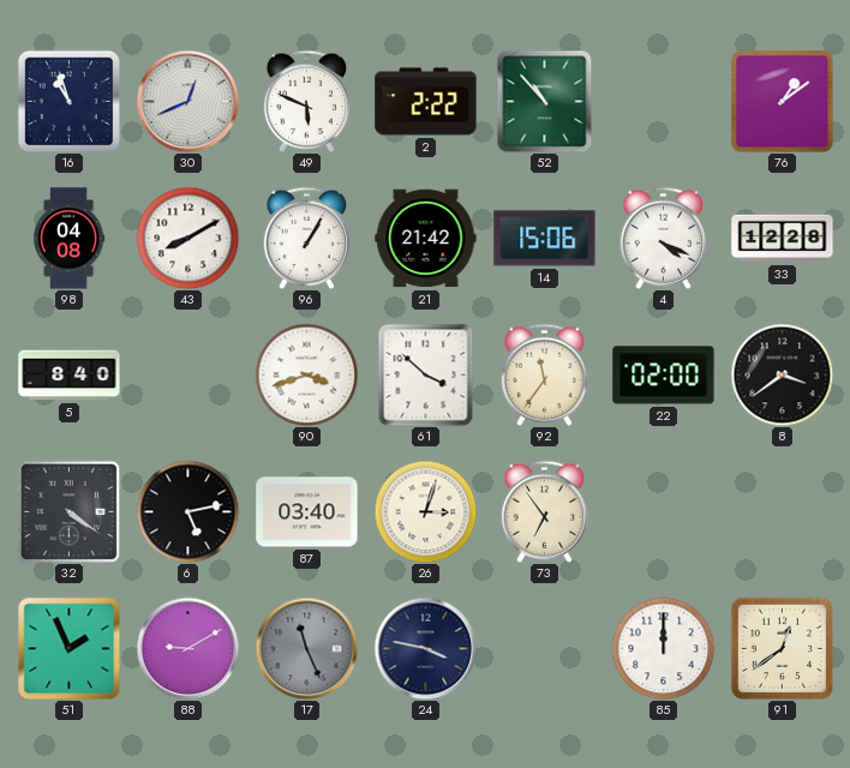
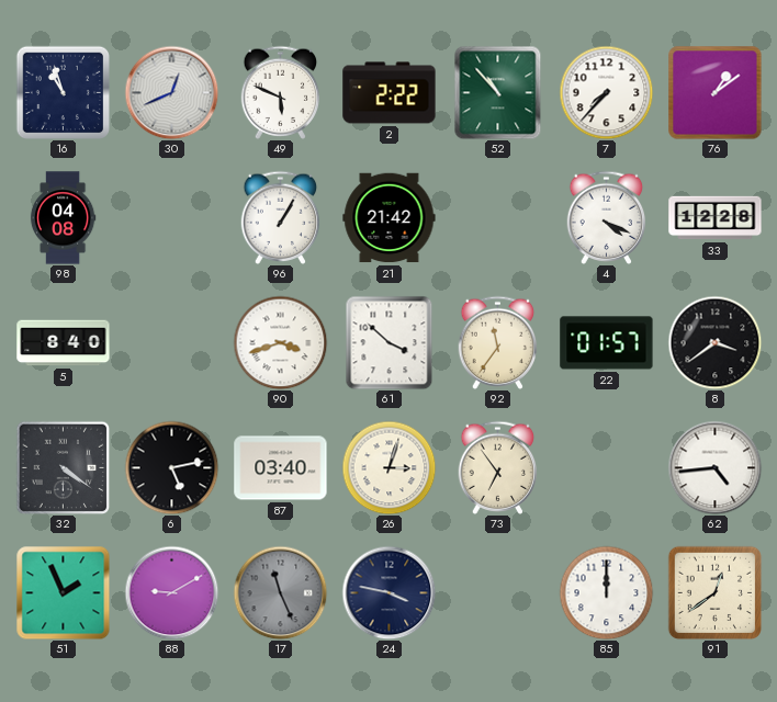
7: none -> 7:37 (606, 92)
43: 8:10 -> none (187, 238)
14: 15:06 -> none (545, 239)
22: 02:00 -> 01:57 (607, 343)
62: none -> 4:44 (714, 467)
